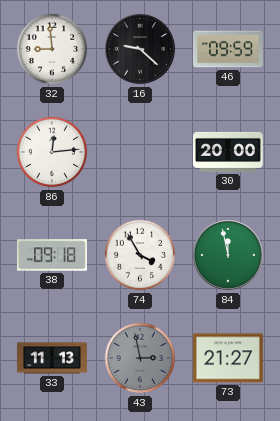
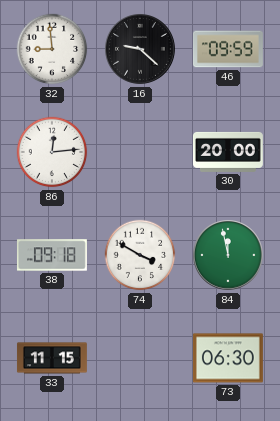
74: 3:55 -> 3:50 (140, 255)
33: 11:13 -> 11:15 (52, 358)
43: 2:58 -> none (140, 358)
73: 21:27 -> 06:30 (228, 358)
